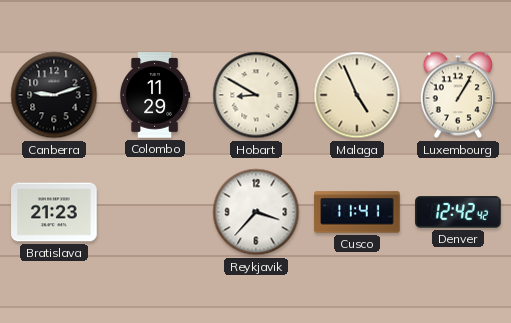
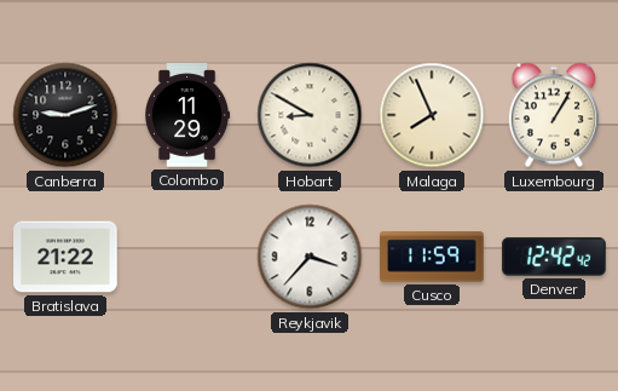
Malaga: 4:56 -> 7:56 (432, 115)
Bratislava: 21:23 -> 21:22 (65, 257)
Cusco: 11:41 -> 11:59 (432, 257)
